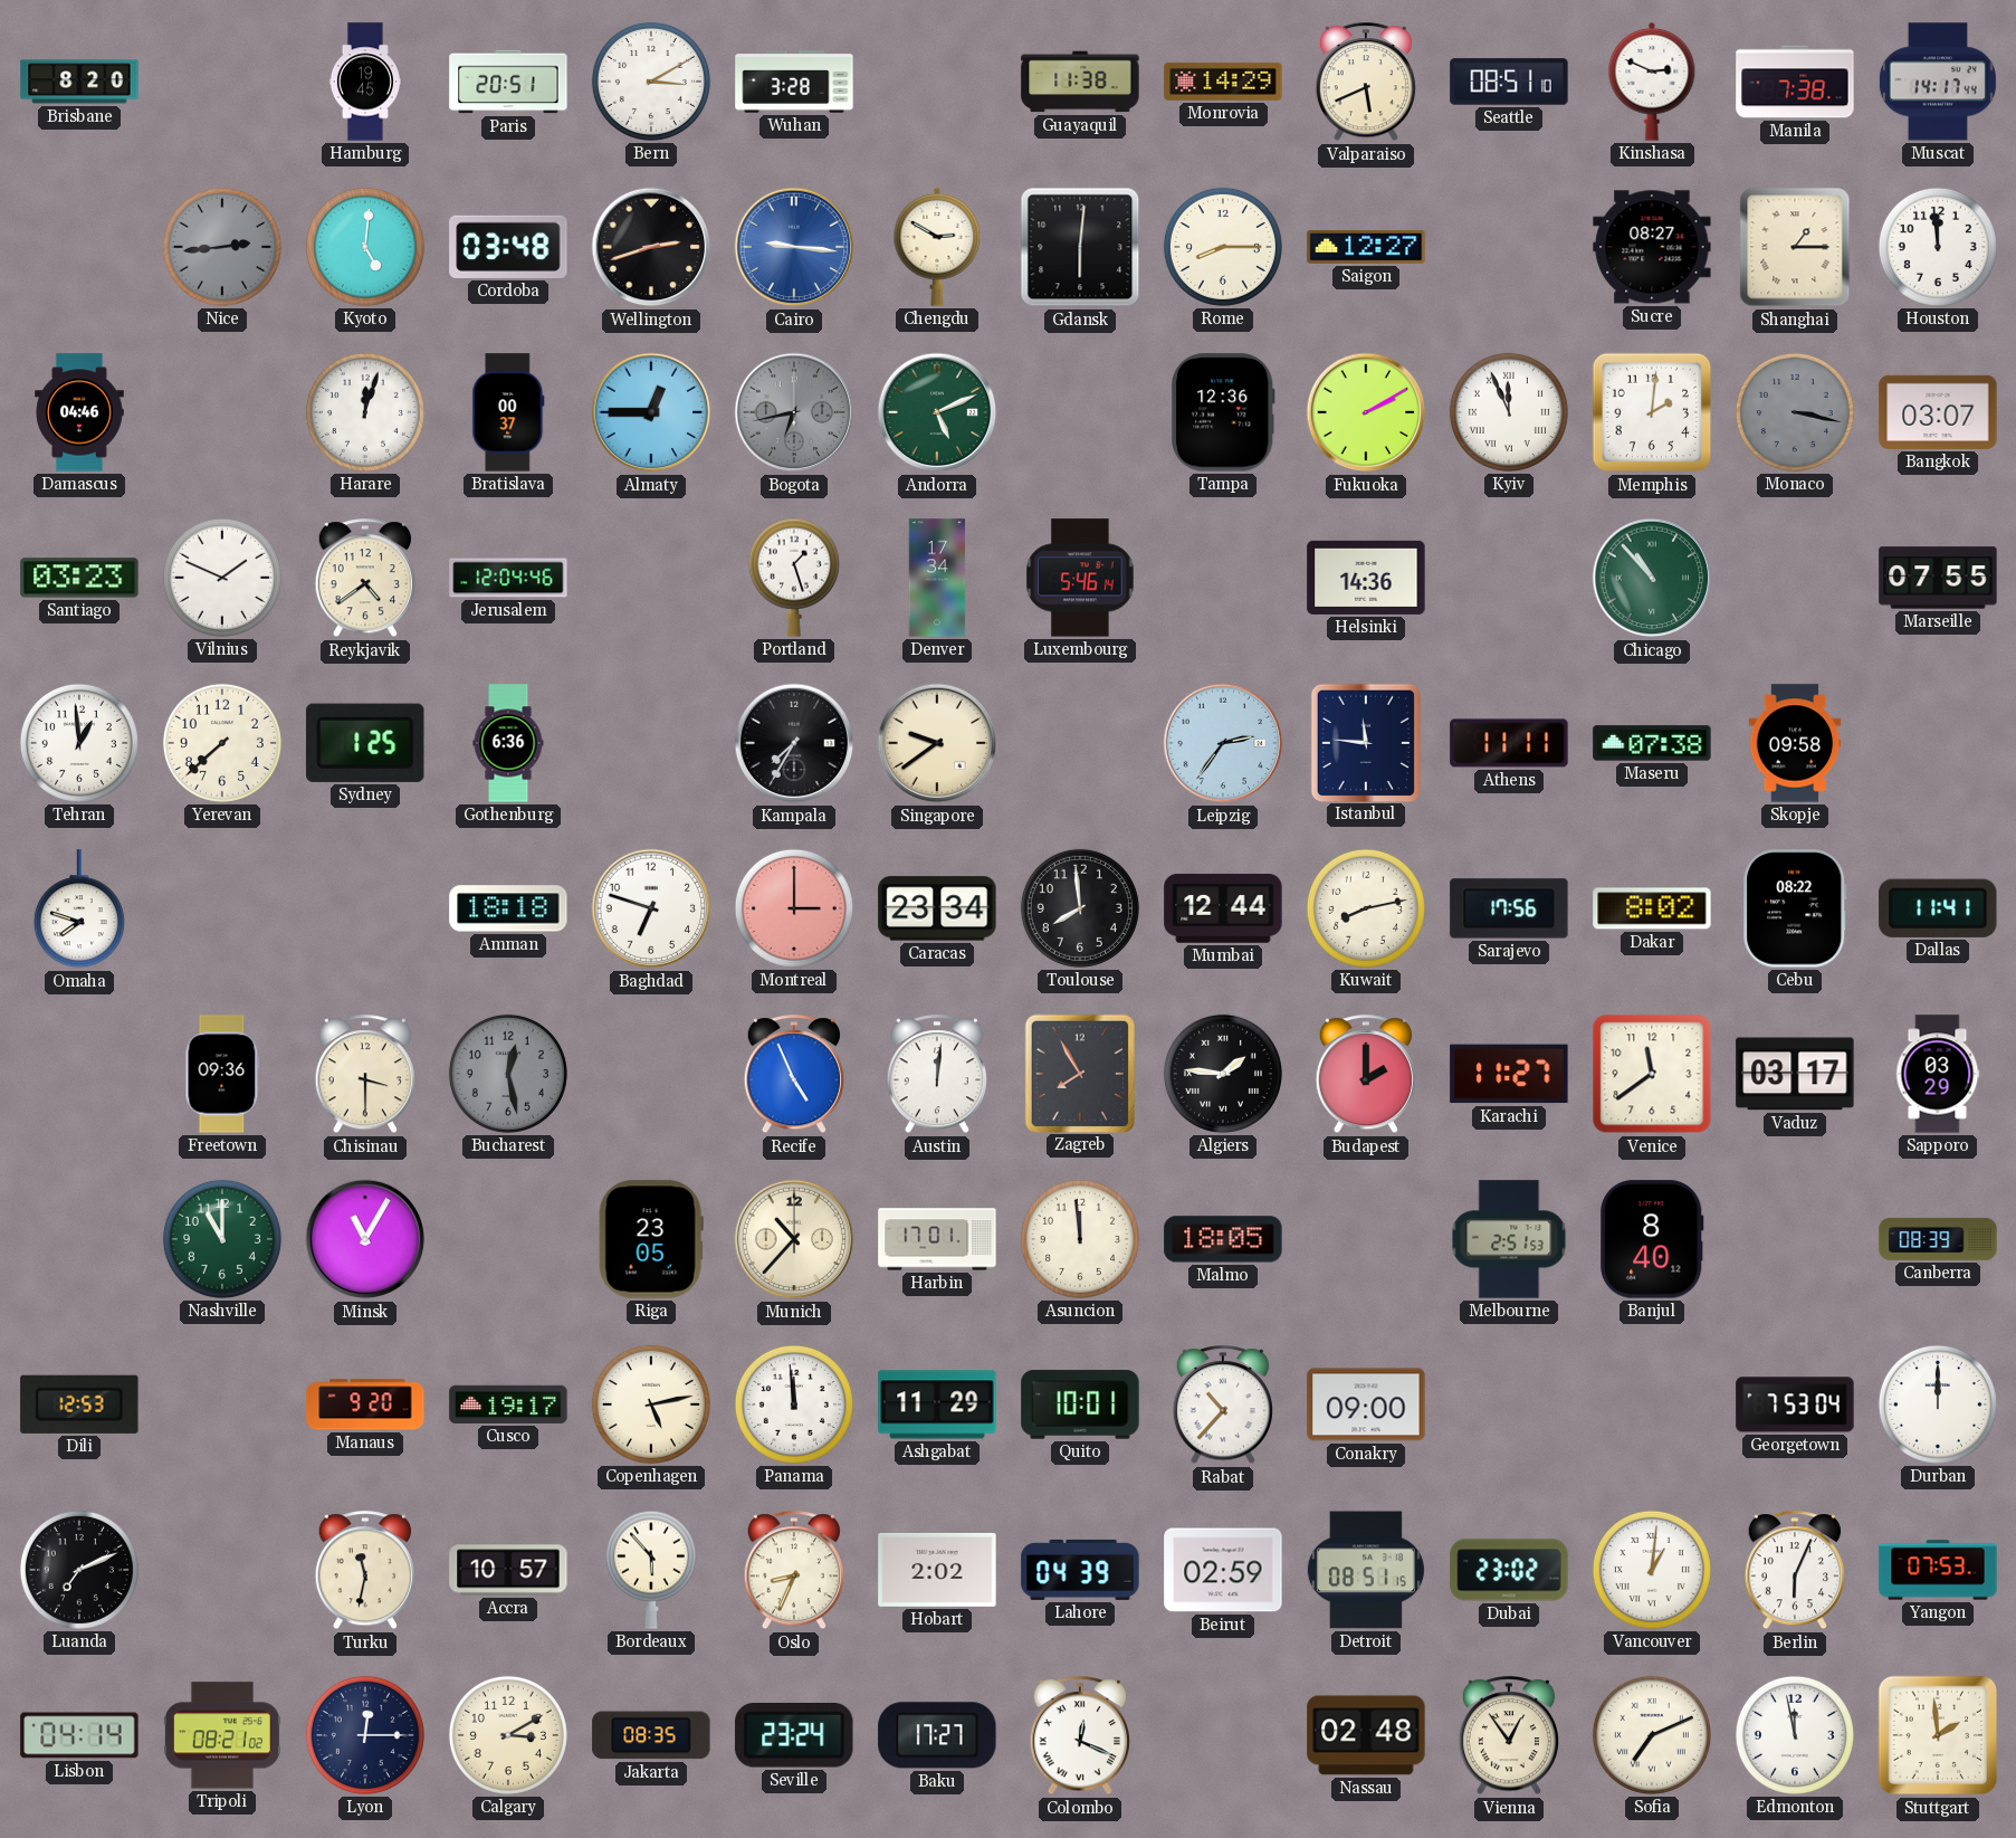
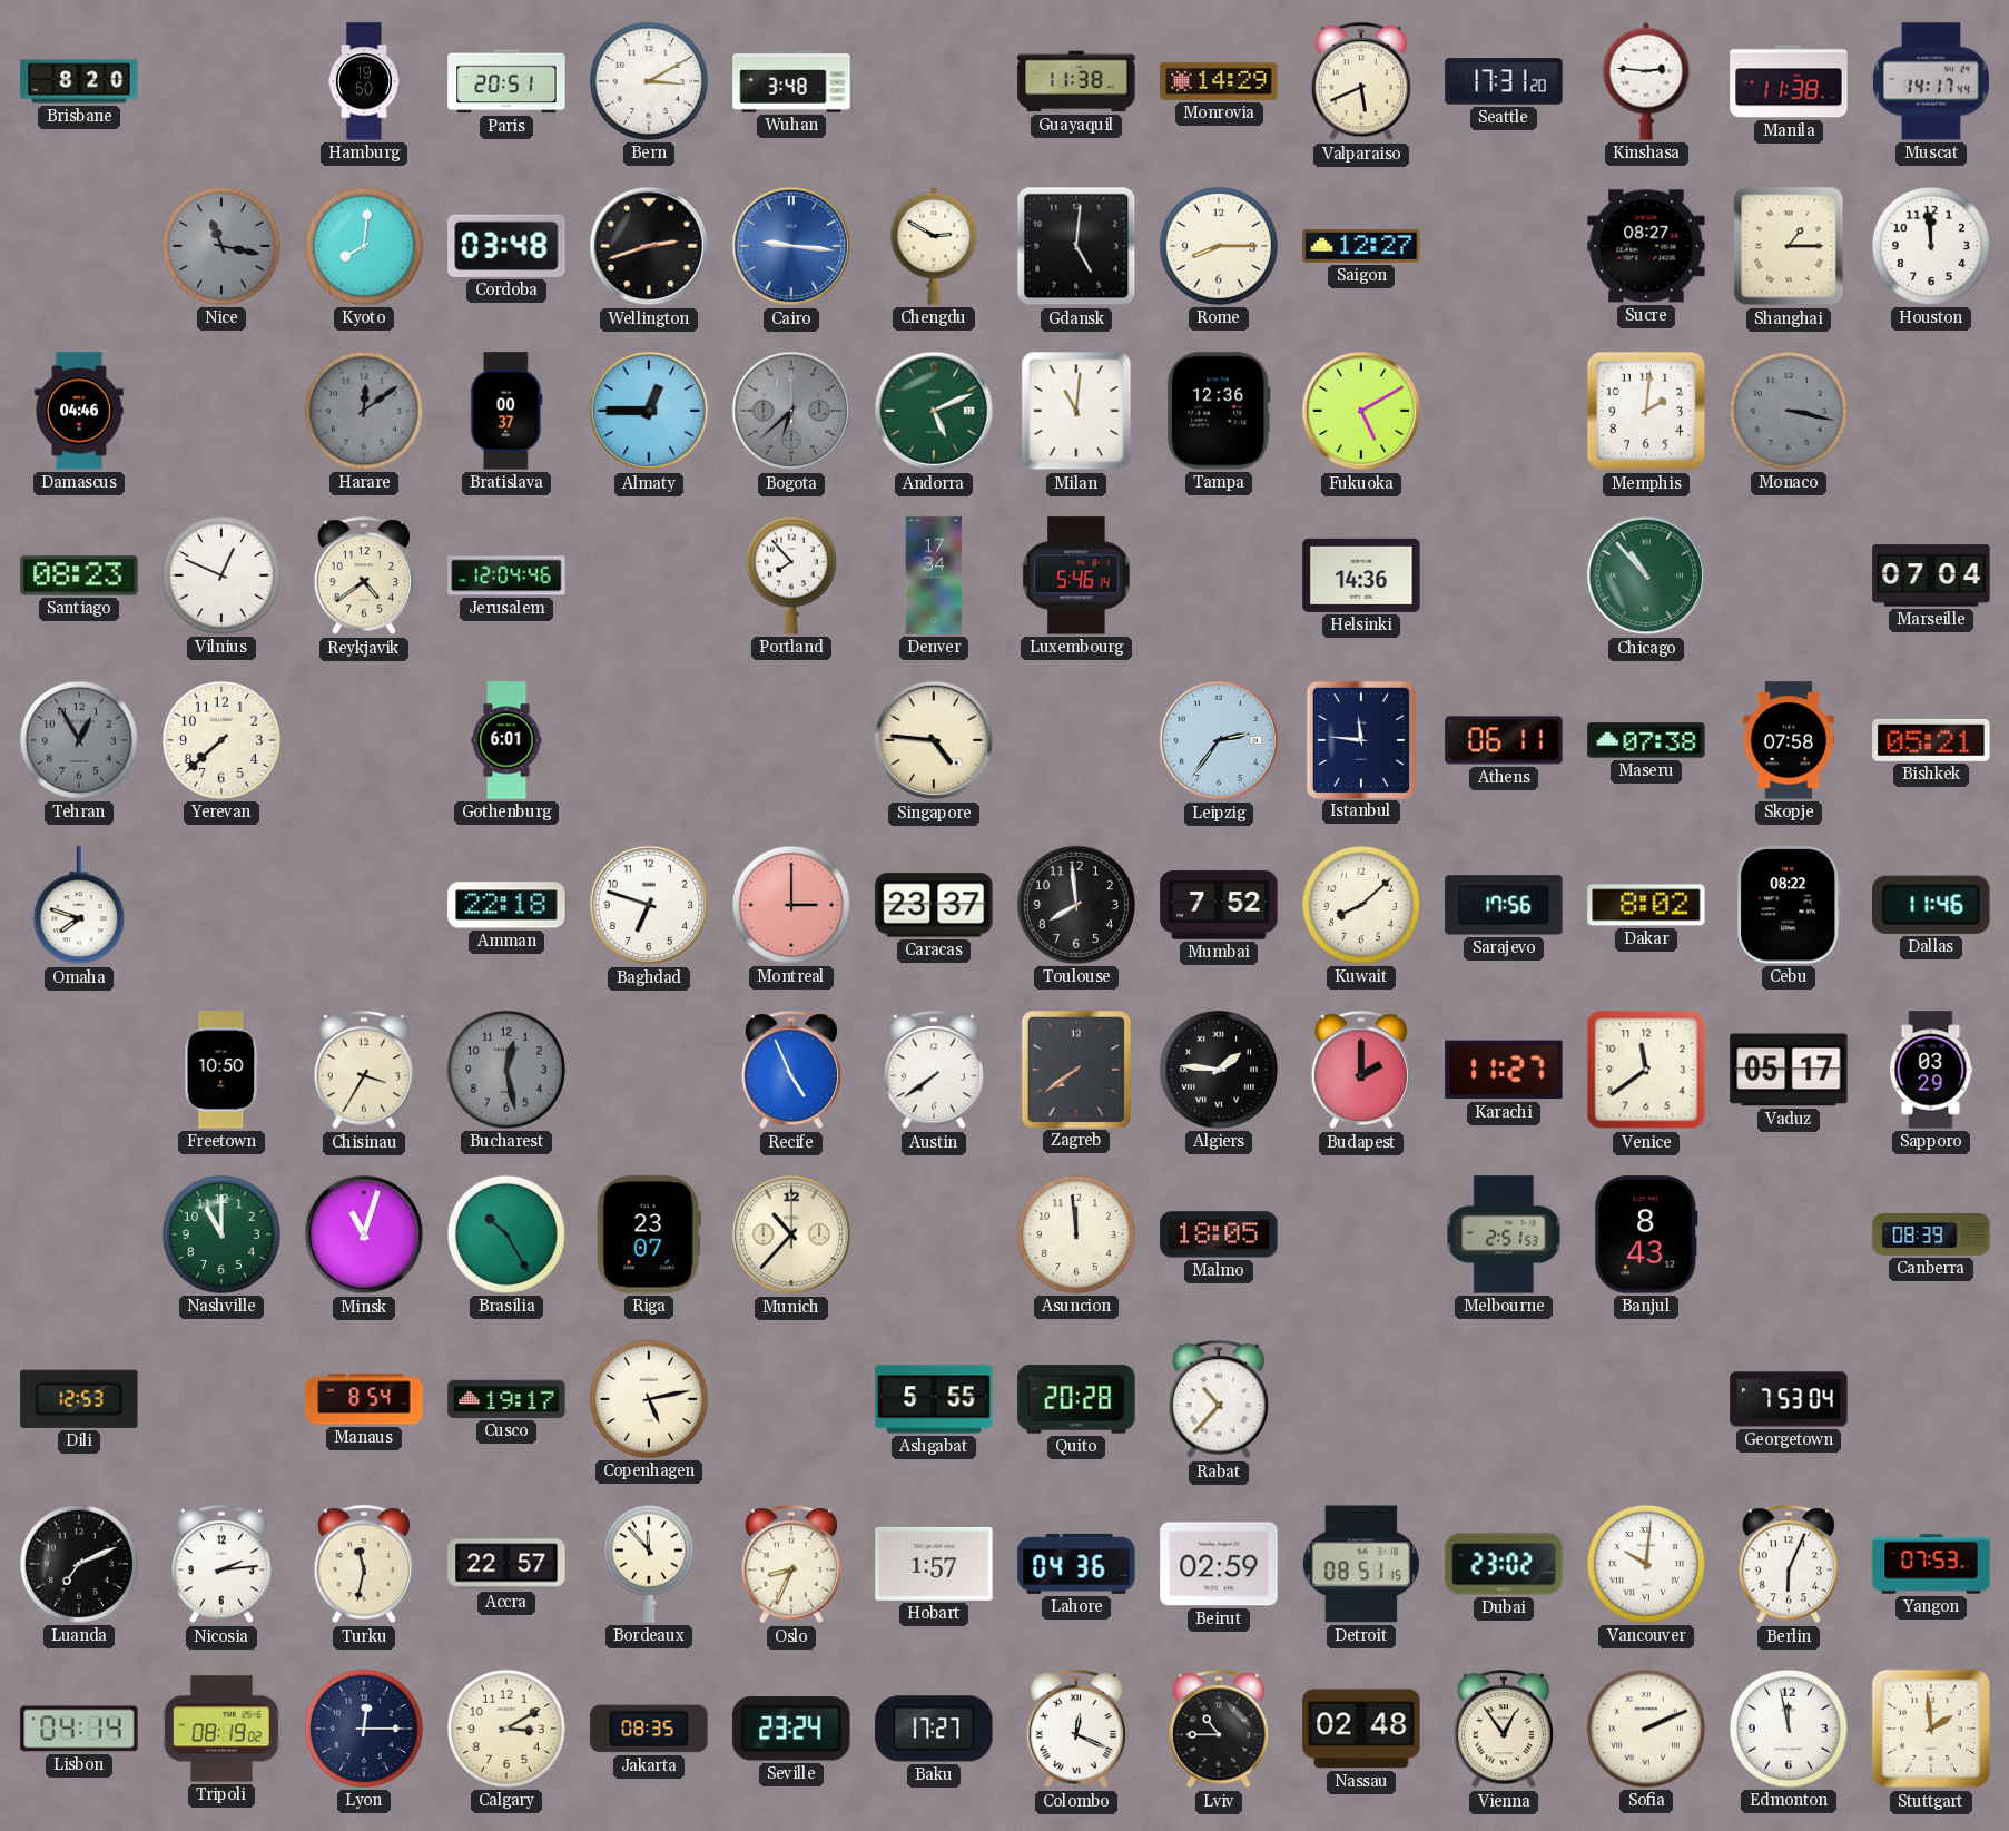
Hamburg: 19:45 -> 19:50 (364, 81)
Wuhan: 3:28 -> 3:48 (791, 81)
Seattle: 08:51 -> 17:31 (1504, 81)
Kinshasa: 2:49 -> 2:46 (1646, 81)
Manila: 7:38 -> 11:38 (1789, 81)
Nice: 2:44 -> 11:17 (221, 246)
Kyoto: 5:01 -> 8:01 (364, 246)
Gdansk: 6:01 -> 5:01 (1076, 246)
Harare: 12:03 -> 12:09 (364, 411)
Harare dial: white -> grey (364, 411)
Bogota: 6:43 -> 6:38 (791, 411)
Milan: none -> 11:01 (1076, 411)
Fukuoka: 2:10 -> 5:10 (1361, 411)
Kyiv: 11:56 -> none (1509, 412)
Bangkok: 03:07 -> none (1938, 412)
Santiago: 03:23 -> 08:23 (79, 575)
Vilnius: 1:49 -> 12:49 (221, 575)
Portland: 1:27 -> 7:53 (791, 575)
Marseille: 07:55 -> 07:04 (1931, 575)
Tehran: 12:59 -> 12:55 (79, 740)
Tehran dial: white -> grey (79, 740)
Sydney: 1:25 -> none (366, 743)
Gothenburg: 6:36 -> 6:01 (506, 740)
Kampala: 7:35 -> none (794, 743)
Singapore: 9:39 -> 4:46 (934, 740)
Athens: 11:11 -> 06:11 (1504, 740)
Skopje: 09:58 -> 07:58 (1789, 740)
Bishkek: none -> 05:21 (1931, 740)
Amman: 18:18 -> 22:18 (506, 905)
Caracas: 23:34 -> 23:37 (934, 905)
Mumbai: 12:44 -> 7:52 (1219, 905)
Kuwait: 8:13 -> 8:08 (1361, 905)
Dallas: 11:41 -> 11:46 (1931, 905)
Freetown: 09:36 -> 10:50 (221, 1070)
Chisinau: 3:30 -> 3:35 (364, 1071)
Austin: 12:01 -> 7:39 (934, 1071)
Zagreb: 7:55 -> 7:39 (1075, 1069)
Vaduz: 03:17 -> 05:17 (1789, 1070)
Minsk: 11:05 -> 11:03 (364, 1234)
Brasilia: none -> 10:25 (506, 1234)
Riga: 23:05 -> 23:07 (649, 1234)
Harbin: 17:01 -> none (937, 1239)
Banjul: 8:40 -> 8:43 (1646, 1234)
Manaus: 9:20 -> 8:54 (364, 1399)
Panama: 11:59 -> none (794, 1404)
Ashgabat: 11:29 -> 5:55 (934, 1399)
Quito: 10:01 -> 20:28 (1076, 1399)
Conakry: 09:00 -> none (1366, 1404)
Durban: 12:00 -> none (1938, 1404)
Nicosia: none -> 2:14 (221, 1565)
Accra: 10:57 -> 22:57 (506, 1564)
Bordeaux: 5:53 -> 11:53 (649, 1564)
Hobart: 2:02 -> 1:57 (934, 1564)
Lahore: 04:39 -> 04:36 (1076, 1564)
Vancouver: 1:01 -> 10:01 (1646, 1564)
Tripoli: 08:21 -> 08:19 (221, 1729)
Lviv: none -> 10:45 (1219, 1730)
Sofia: 7:11 -> 2:11 (1646, 1729)
